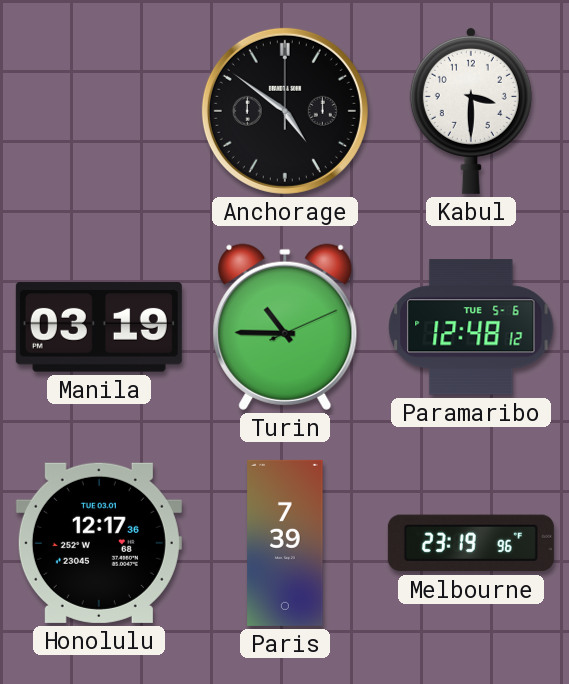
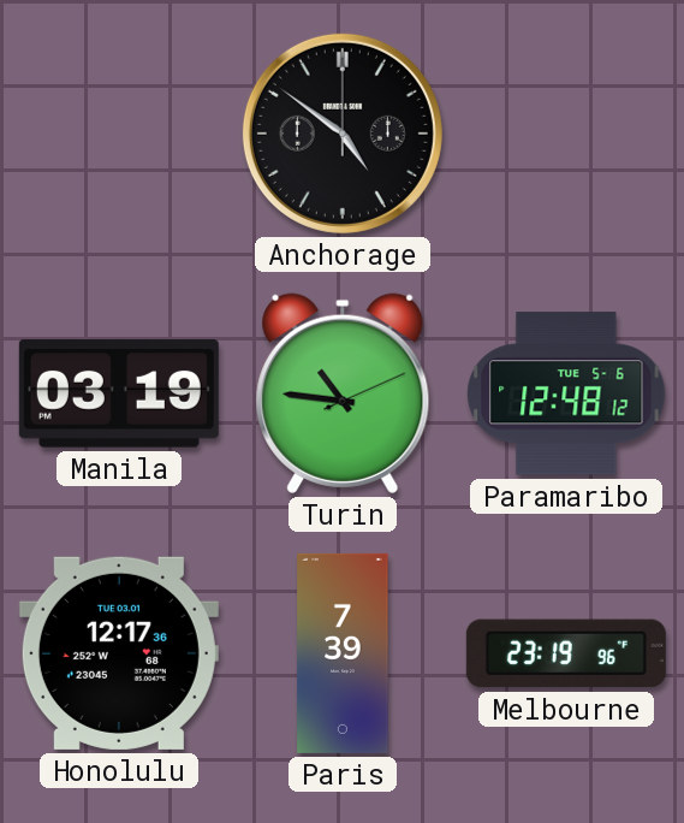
Kabul: 3:30 -> none (471, 110)
Turin: 10:45 -> 10:46 (343, 393)
